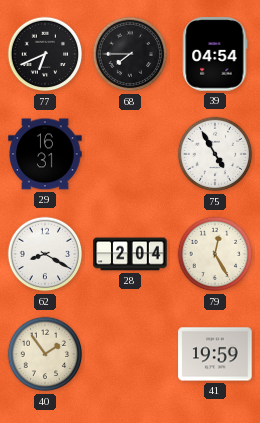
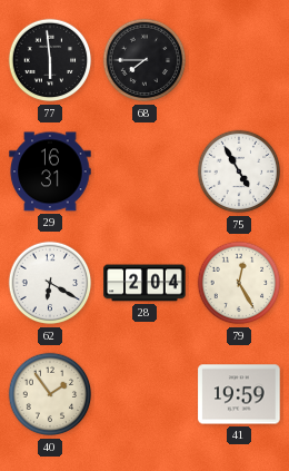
77: 6:41 -> 5:59 (50, 60)
39: 04:54 -> none (215, 54)
62: 8:20 -> 6:20 (50, 283)
